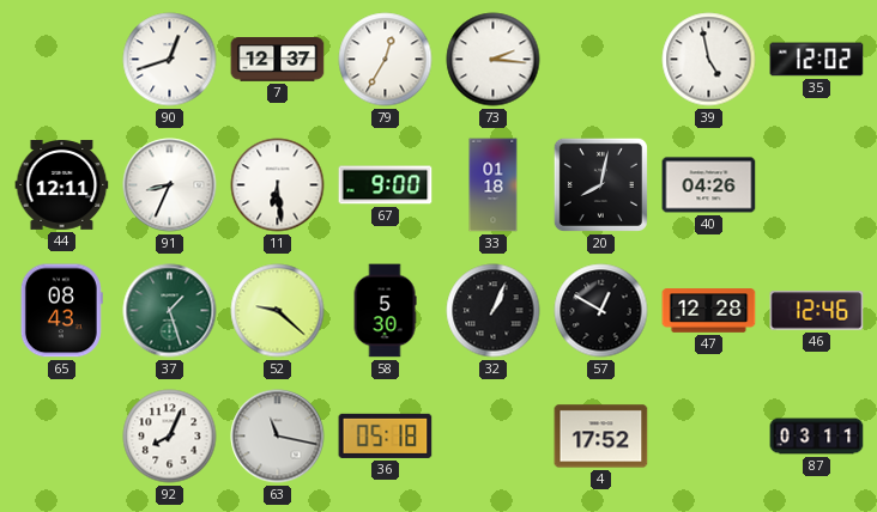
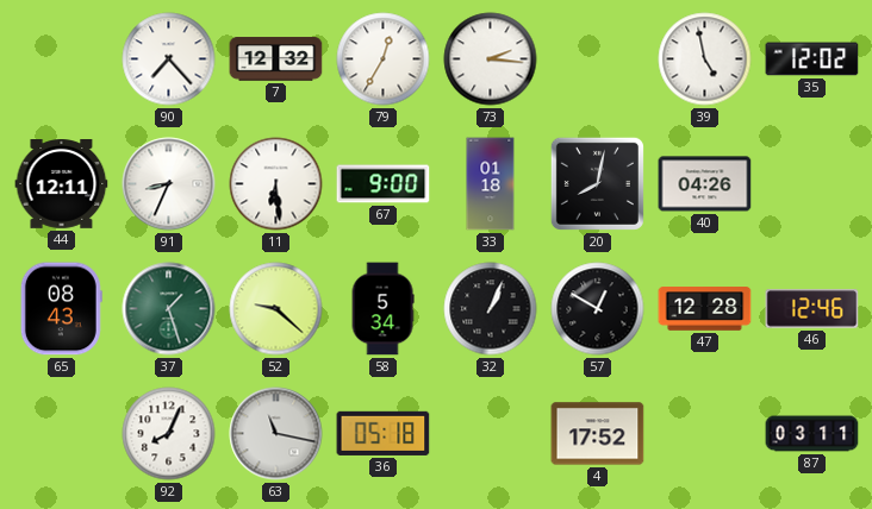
90: 12:42 -> 7:23 (169, 59)
7: 12:37 -> 12:32 (276, 59)
58: 5:30 -> 5:34 (382, 309)
